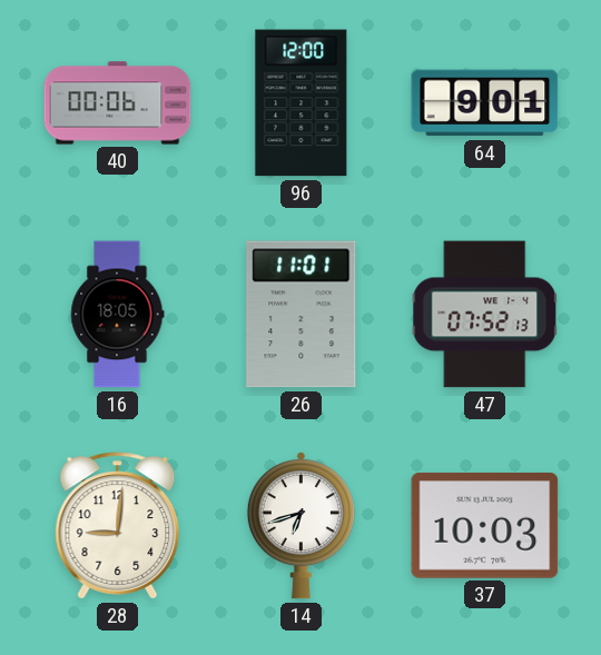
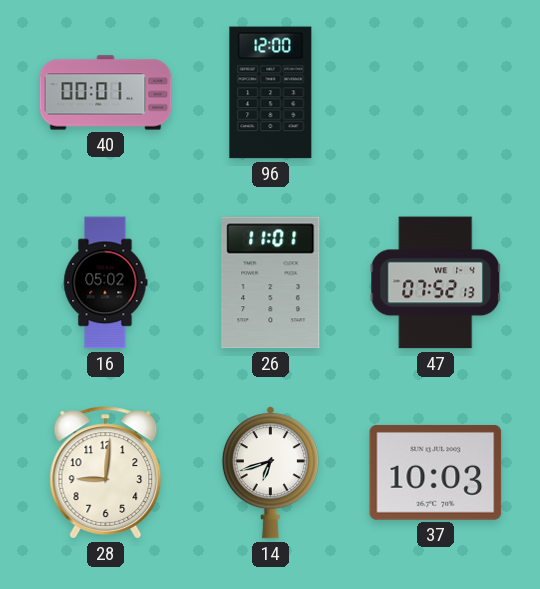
40: 00:06 -> 00:01 (106, 93)
64: 9:01 -> none (485, 103)
16: 18:05 -> 05:02 (106, 283)
